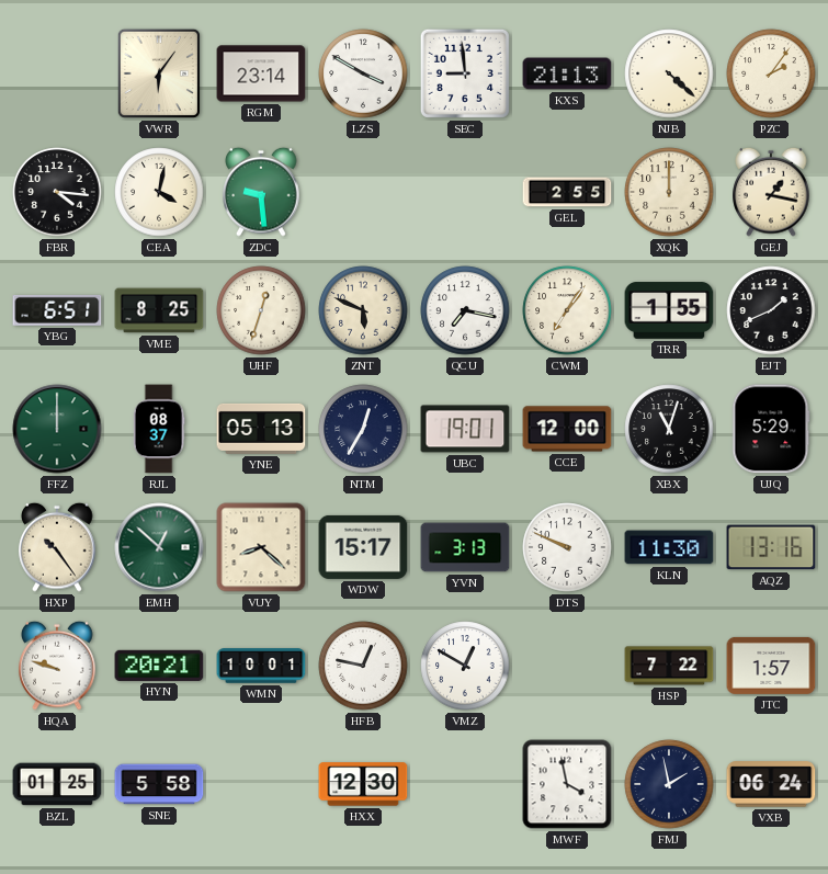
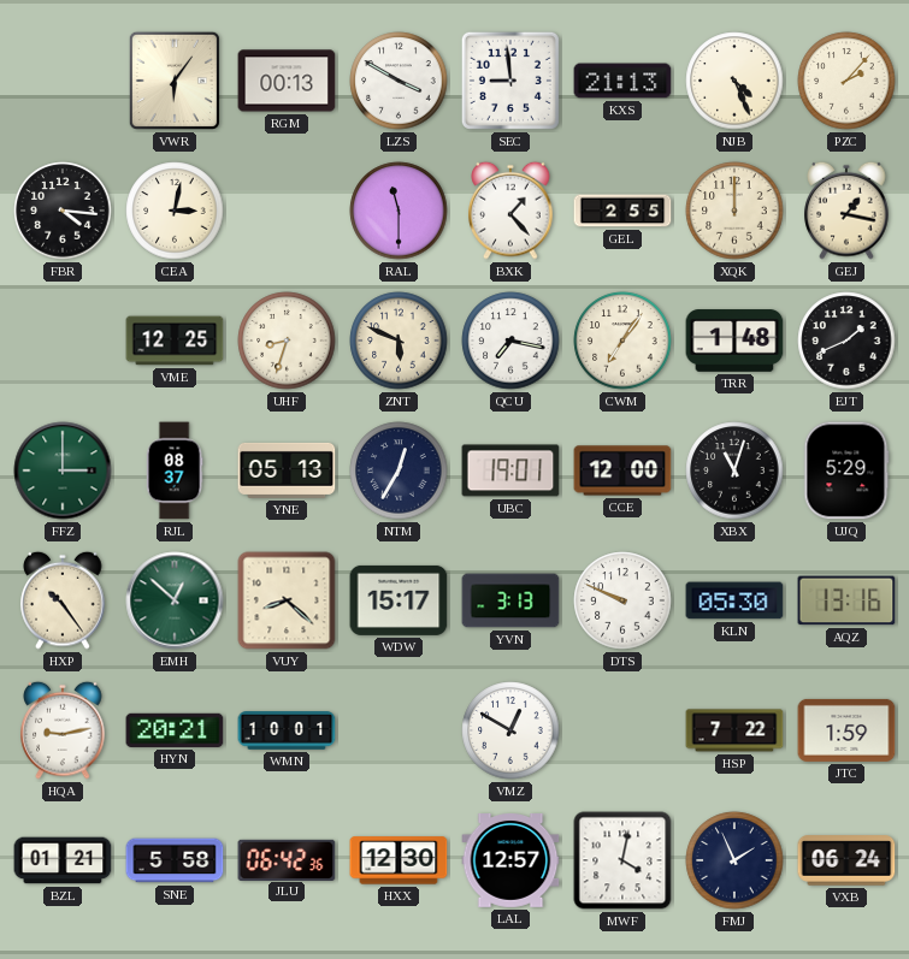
RGM: 23:14 -> 00:13 (287, 81)
NJB: 4:22 -> 4:26 (734, 81)
PZC: 2:06 -> 2:07 (846, 81)
CEA: 4:02 -> 3:02 (175, 211)
ZDC: 9:29 -> none (261, 192)
RAL: none -> 11:30 (399, 211)
BXK: none -> 1:23 (510, 211)
YBG: 6:51 -> none (57, 310)
VME: 8:25 -> 12:25 (175, 341)
UHF: 12:33 -> 8:33 (287, 341)
TRR: 1:55 -> 1:48 (734, 341)
FFZ: 12:00 -> 3:00 (63, 470)
KLN: 11:30 -> 05:30 (734, 600)
HQA: 9:48 -> 9:13 (63, 730)
HFB: 12:47 -> none (363, 666)
JTC: 1:57 -> 1:59 (846, 730)
BZL: 01:25 -> 01:21 (63, 860)
JLU: none -> 06:42 (287, 859)
LAL: none -> 12:57 (510, 862)
MWF: 3:58 -> 4:02 (622, 860)
FMJ: 1:58 -> 1:56 (734, 860)
